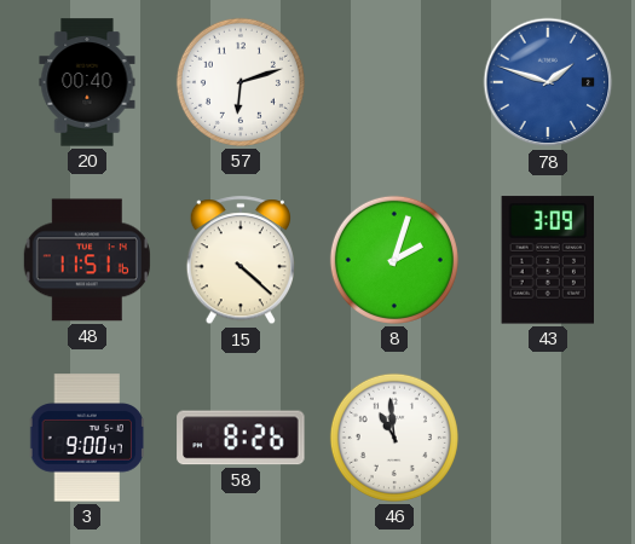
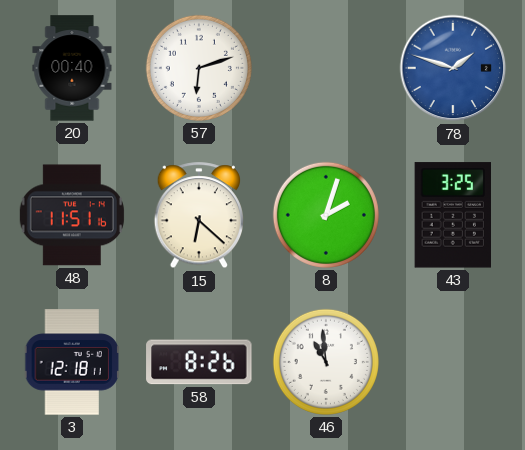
15: 4:22 -> 6:22 (198, 216)
43: 3:09 -> 3:25 (452, 215)
3: 9:00 -> 12:18 (71, 362)
